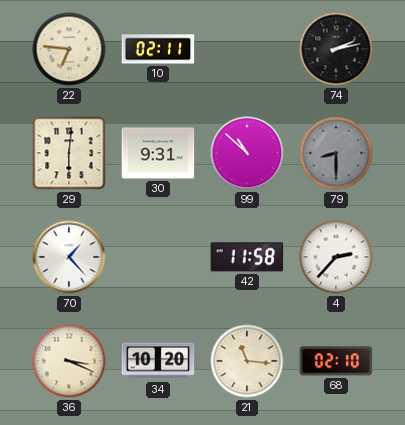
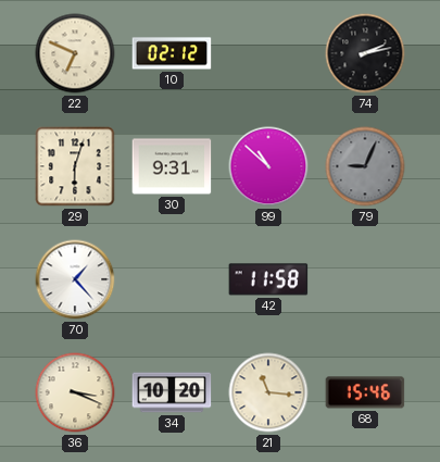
22: 6:46 -> 6:49 (75, 53)
10: 02:11 -> 02:12 (172, 53)
29: 6:01 -> 6:03 (75, 166)
79: 8:30 -> 9:04 (365, 166)
4: 2:37 -> none (336, 257)
68: 02:10 -> 15:46 (365, 392)
